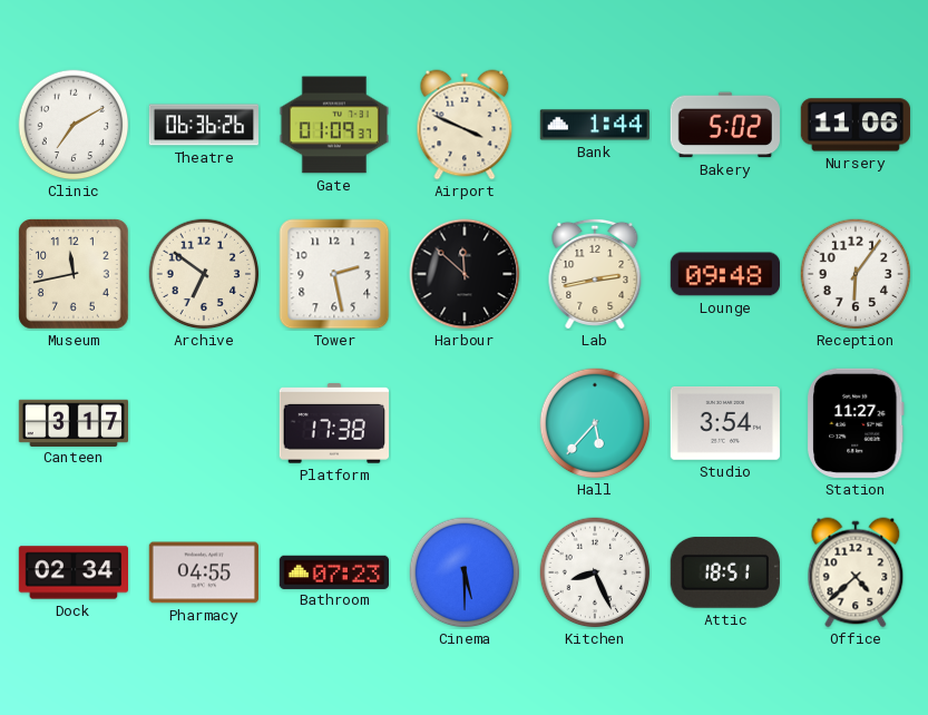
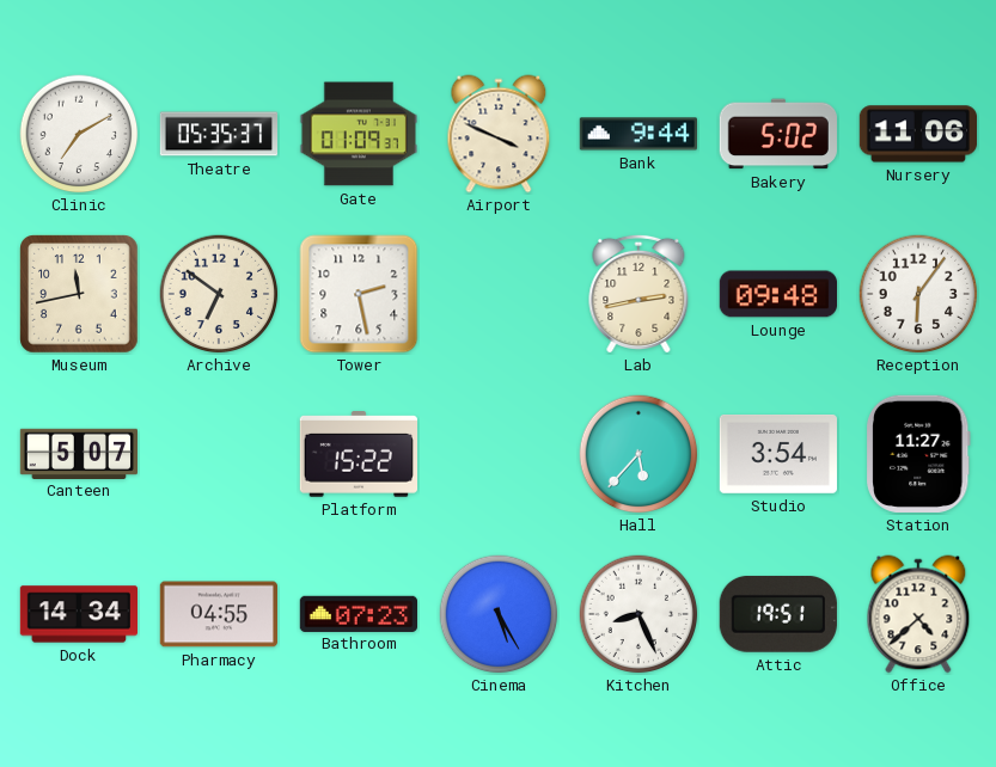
Theatre: 06:36 -> 05:35 (218, 134)
Bank: 1:44 -> 9:44 (637, 134)
Harbour: 11:52 -> none (465, 274)
Canteen: 3:17 -> 5:07 (78, 453)
Platform: 17:38 -> 15:22 (358, 454)
Dock: 02:34 -> 14:34 (78, 614)
Cinema: 5:30 -> 5:25 (499, 614)
Attic: 18:51 -> 19:51 (778, 614)
